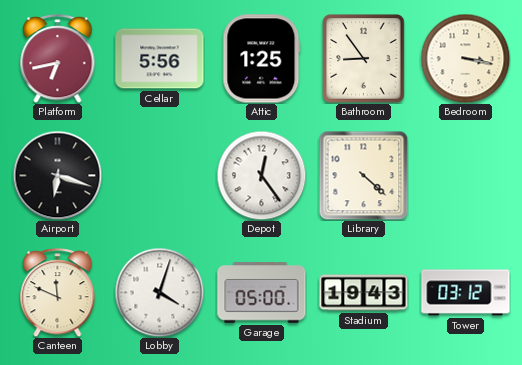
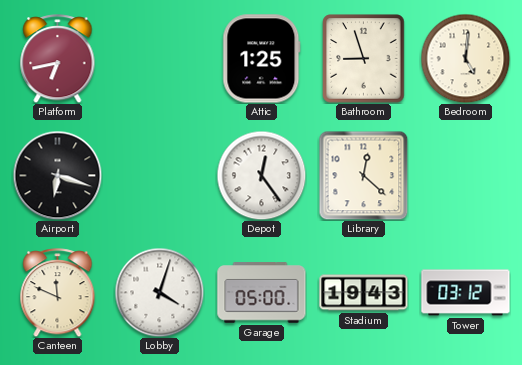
Cellar: 5:56 -> none (160, 59)
Bathroom: 8:54 -> 8:57 (364, 59)
Bedroom: 3:17 -> 5:01 (465, 58)
Library: 4:22 -> 12:22 (363, 175)
